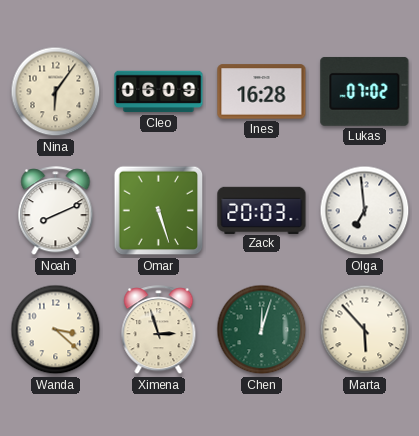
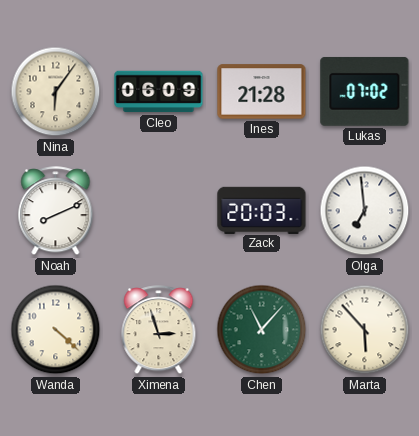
Ines: 16:28 -> 21:28 (262, 92)
Omar: 5:27 -> none (159, 211)
Wanda: 3:22 -> 4:22 (56, 330)
Chen: 12:03 -> 11:07 (262, 330)
